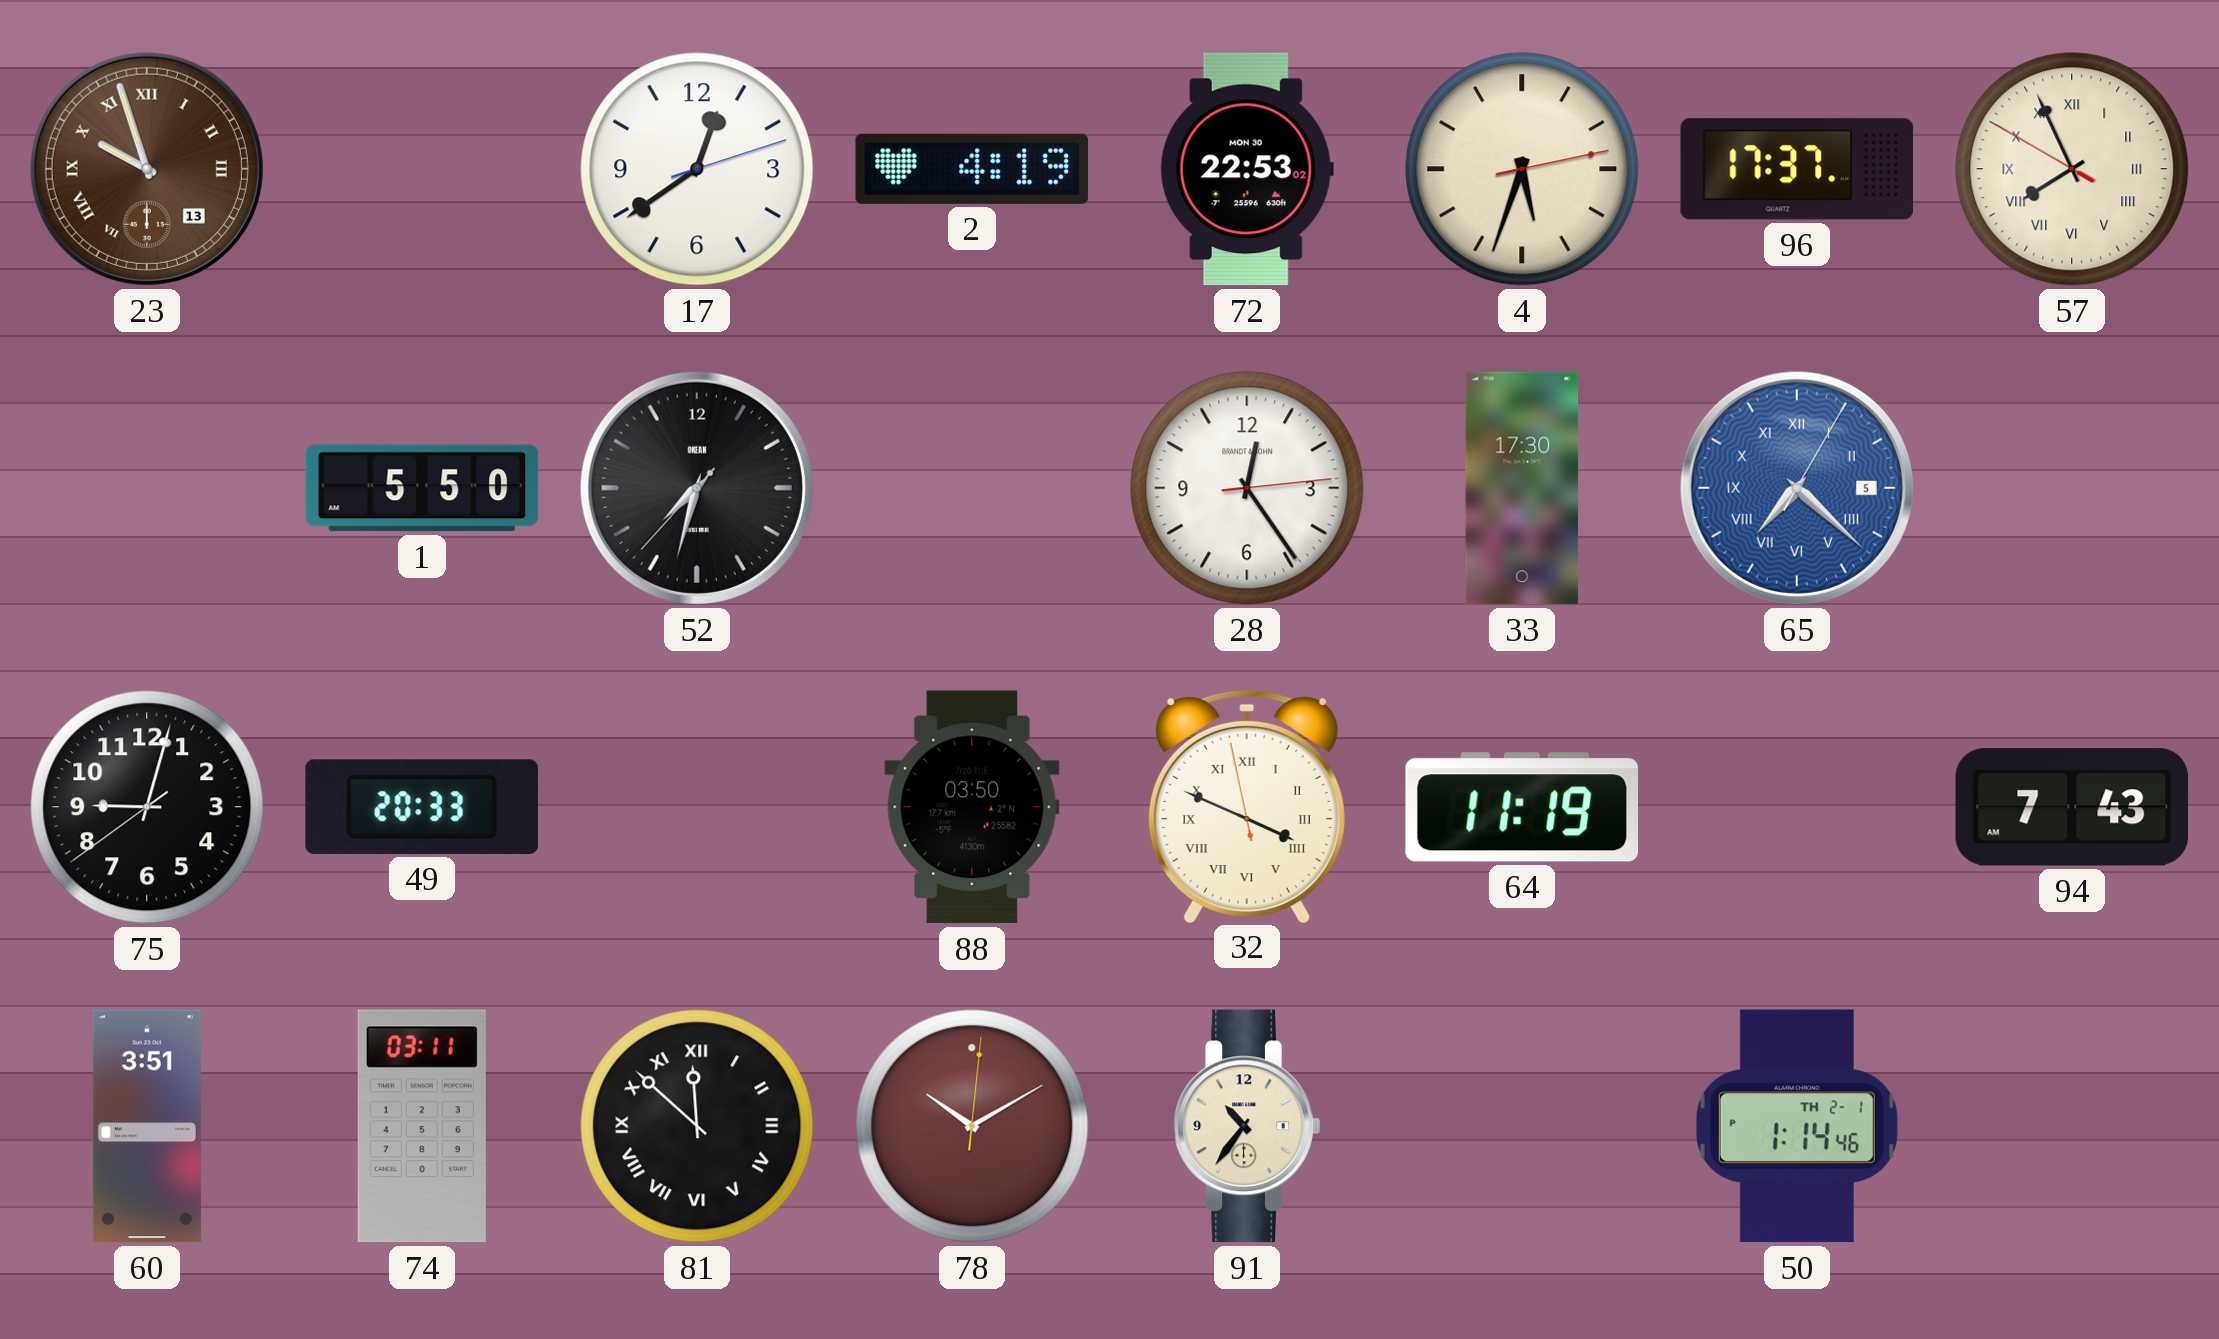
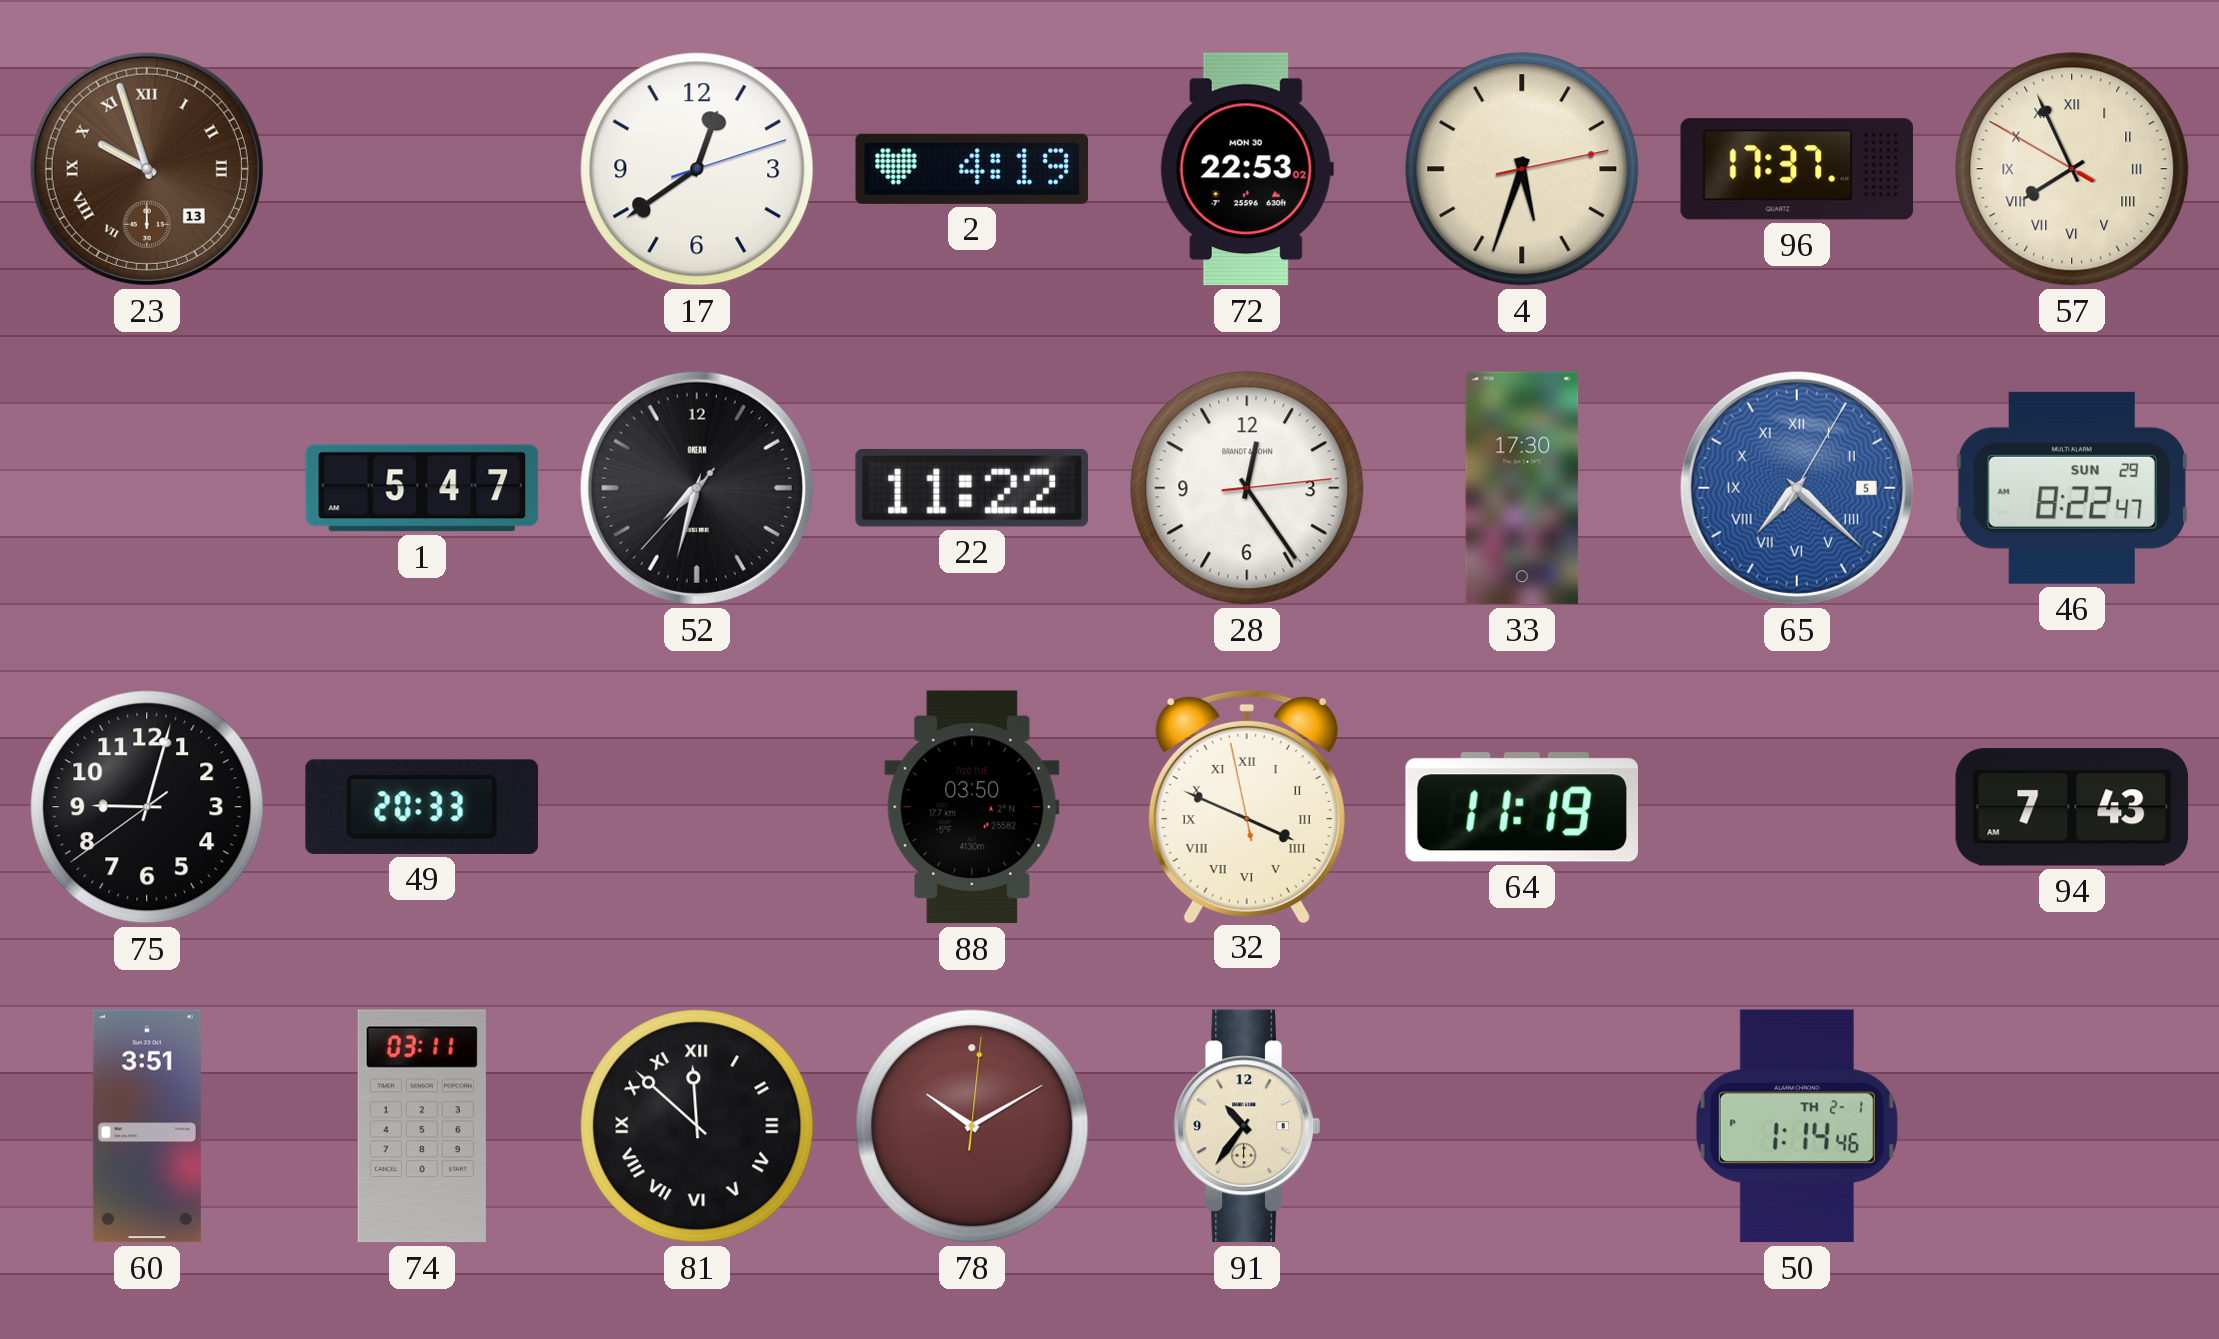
1: 5:50 -> 5:47 (422, 488)
22: none -> 11:22 (972, 488)
46: none -> 8:22 (2072, 488)
